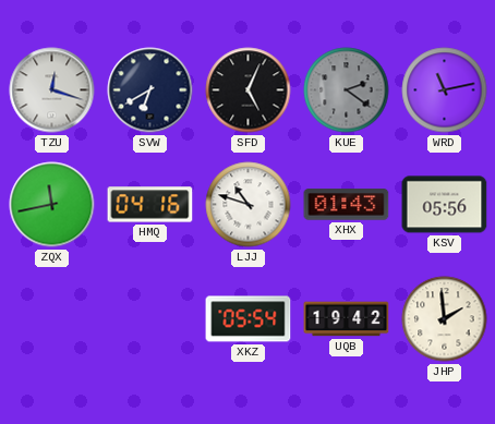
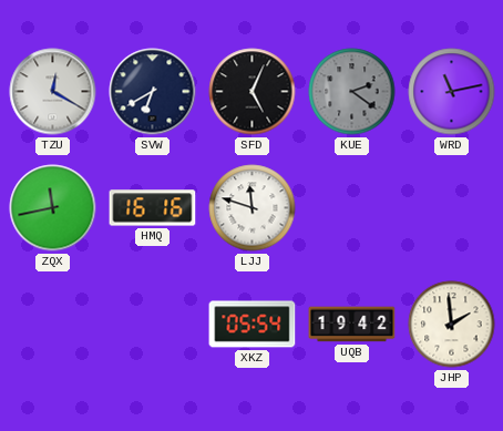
TZU: 12:18 -> 12:20 (53, 92)
HMQ: 04:16 -> 16:16 (153, 208)
LJJ: 10:48 -> 11:48 (253, 208)
XHX: 01:43 -> none (347, 205)
KSV: 05:56 -> none (445, 205)
